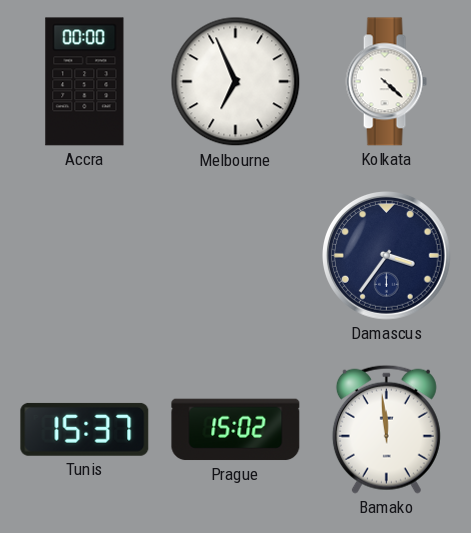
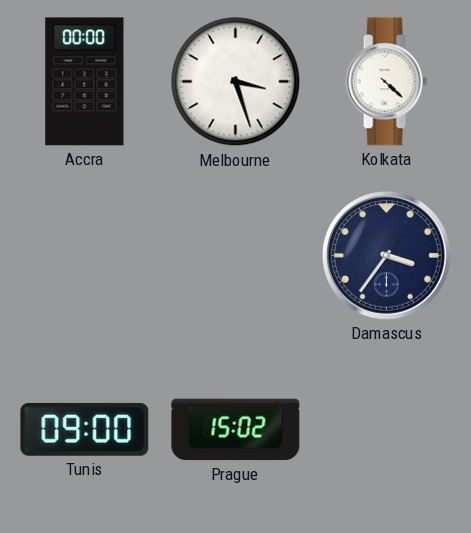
Melbourne: 6:56 -> 3:27 (236, 82)
Tunis: 15:37 -> 09:00 (85, 429)
Bamako: 11:59 -> none (386, 429)
